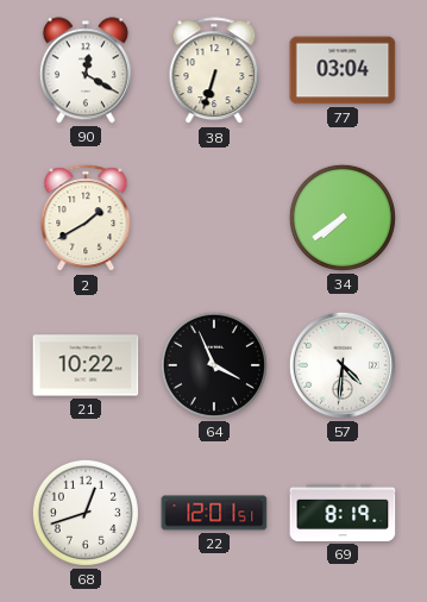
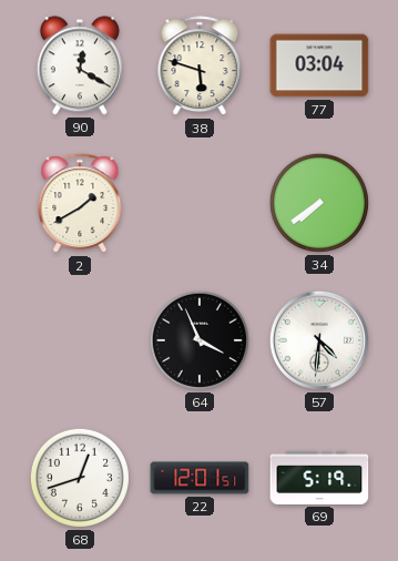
38: 6:33 -> 5:48 (200, 67)
21: 10:22 -> none (86, 365)
69: 8:19 -> 5:19 (319, 478)
